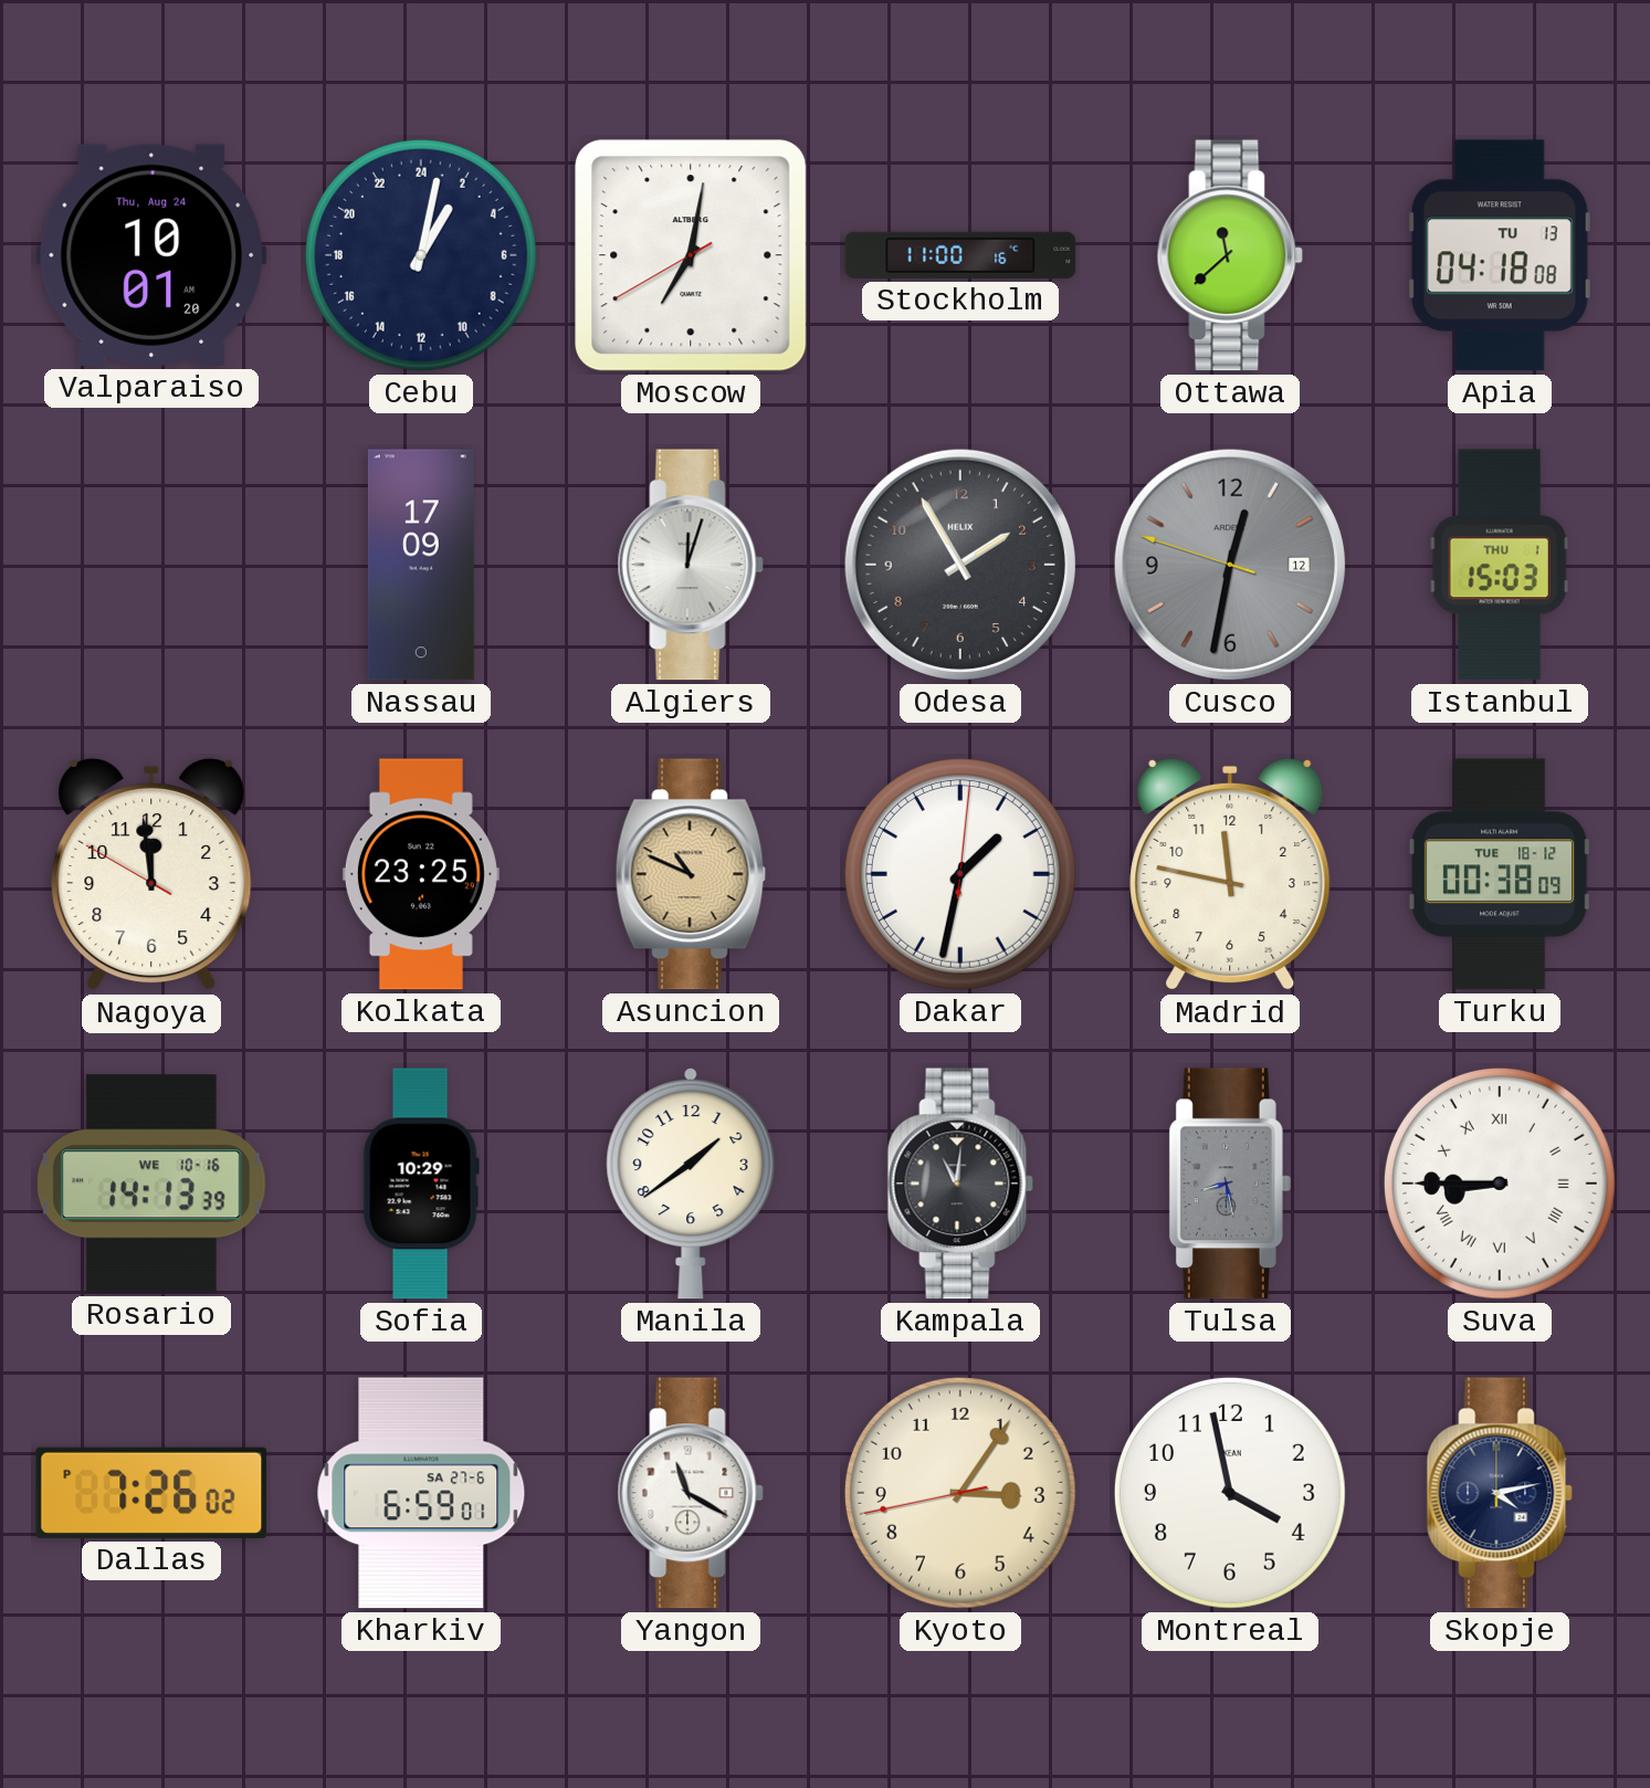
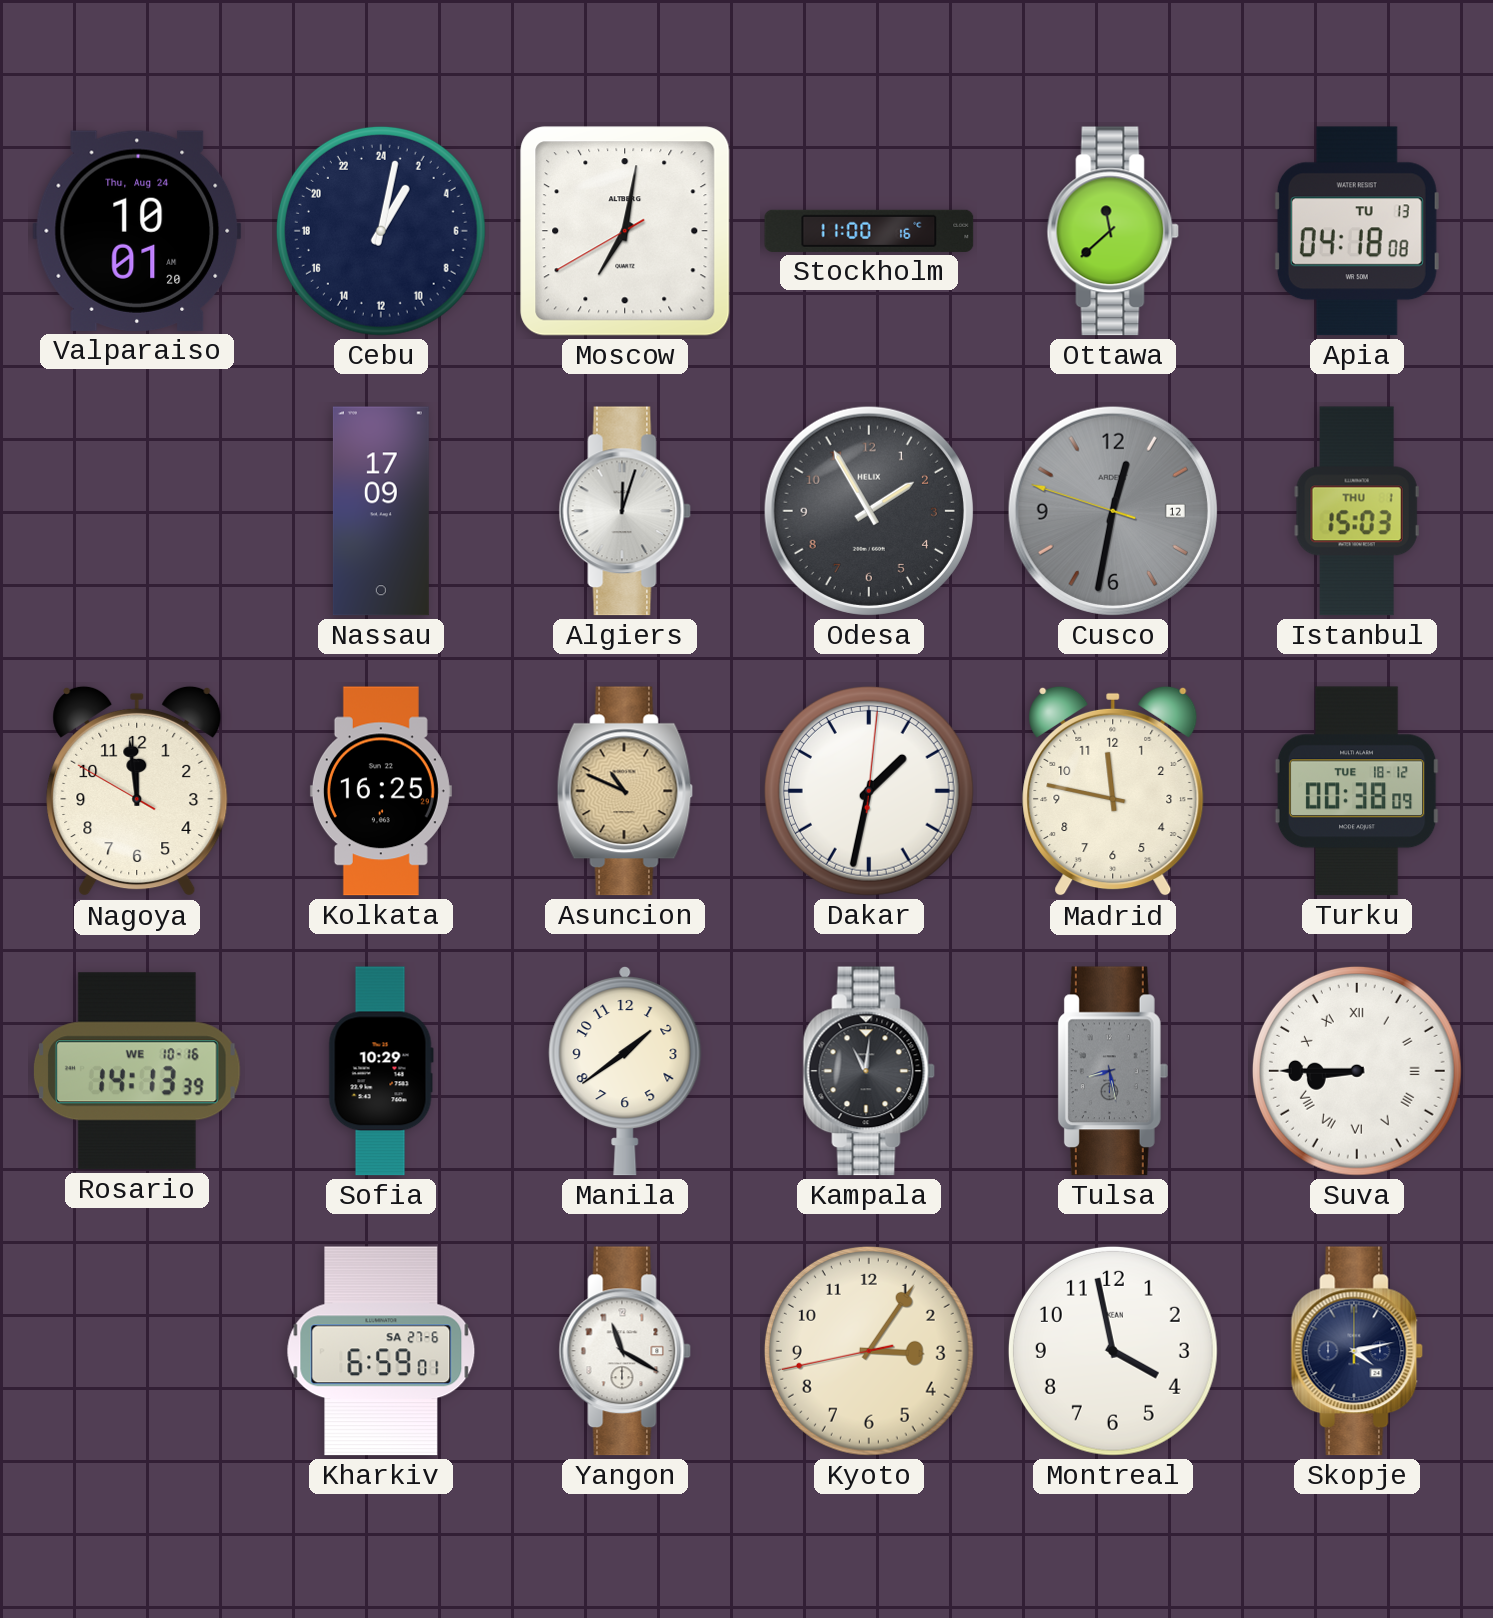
Kolkata: 23:25 -> 16:25 (381, 791)
Dallas: 7:26 -> none (151, 1493)
